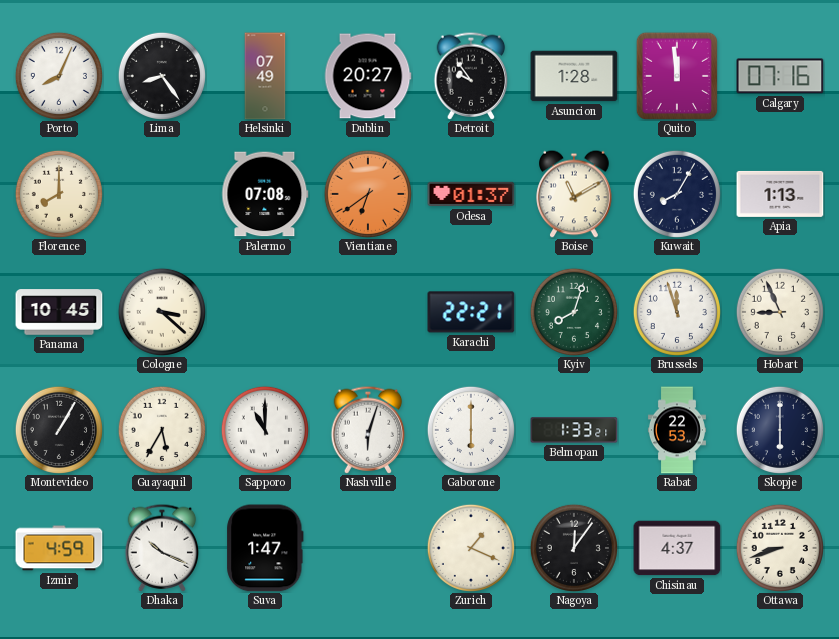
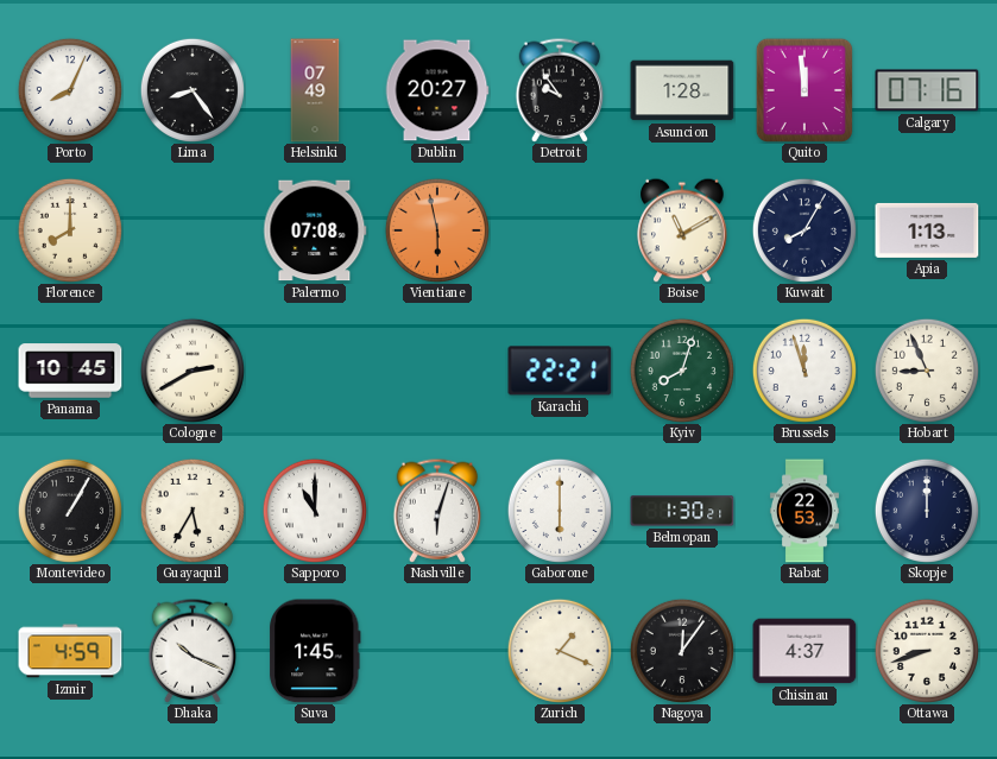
Vientiane: 6:39 -> 5:58 (437, 230)
Odesa: 01:37 -> none (471, 194)
Cologne: 3:22 -> 2:40 (193, 371)
Belmopan: 1:33 -> 1:30 (682, 511)
Skopje: 6:00 -> 12:00 (927, 511)
Suva: 1:47 -> 1:45 (315, 651)
